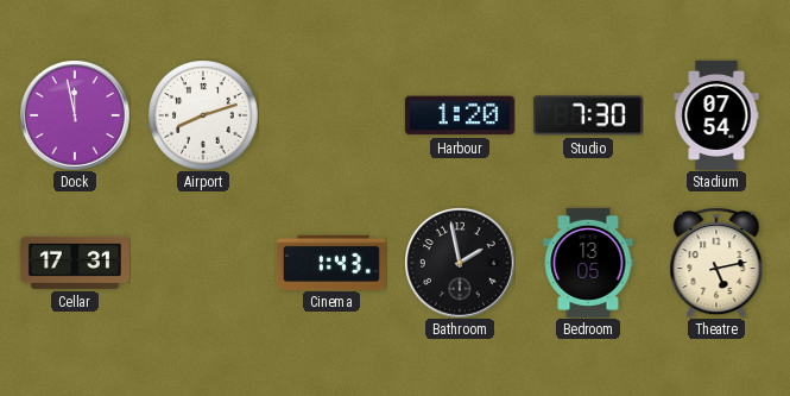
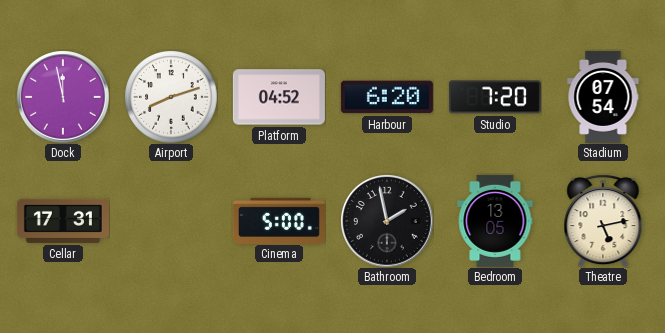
Platform: none -> 04:52 (279, 97)
Harbour: 1:20 -> 6:20 (387, 97)
Studio: 7:30 -> 7:20 (495, 97)
Cinema: 1:43 -> 5:00 (279, 220)
